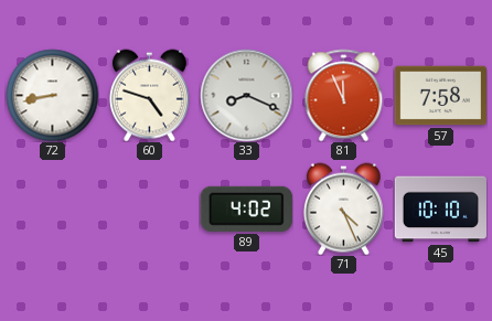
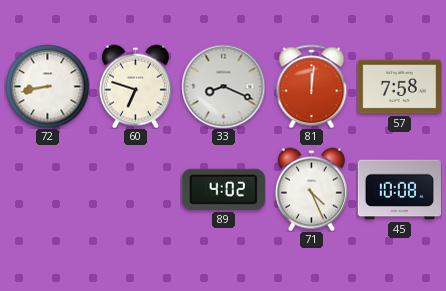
60: 4:48 -> 6:48 (135, 86)
81: 11:56 -> 12:01 (312, 86)
45: 10:10 -> 10:08 (399, 190)
